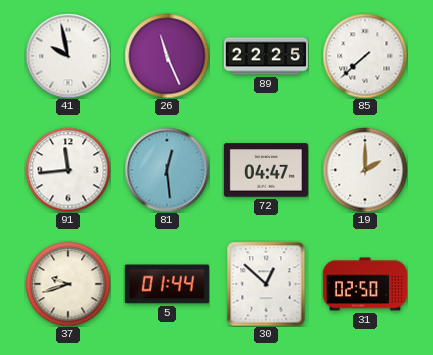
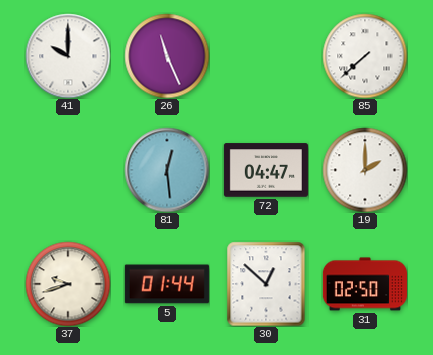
41: 9:58 -> 10:00 (68, 56)
89: 22:25 -> none (266, 56)
91: 11:44 -> none (68, 170)
